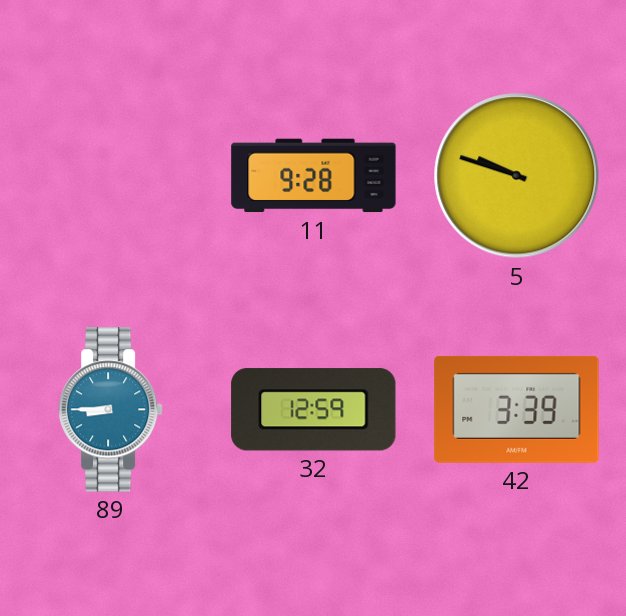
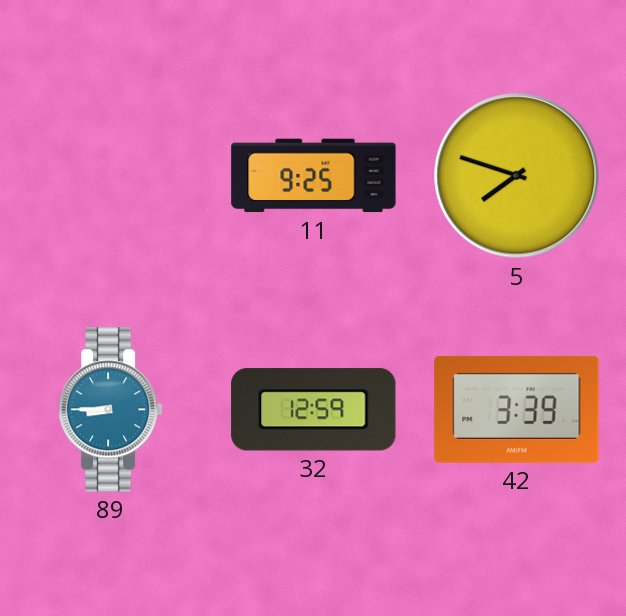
11: 9:28 -> 9:25 (314, 176)
5: 9:48 -> 7:48 (517, 176)
